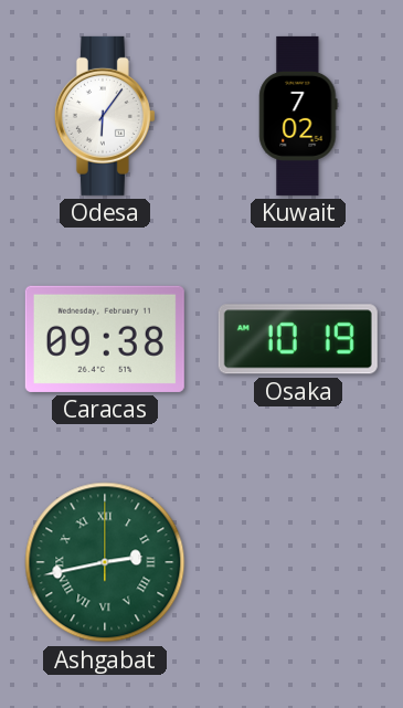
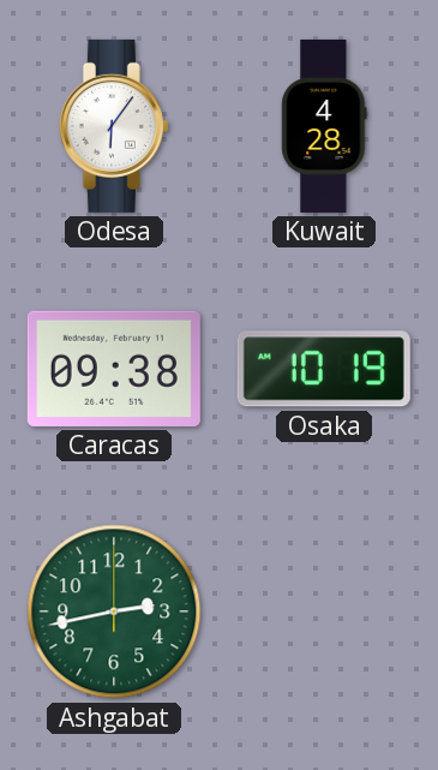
Kuwait: 7:02 -> 4:28 (324, 126)
Ashgabat numerals: Roman -> Arabic (114, 611)
